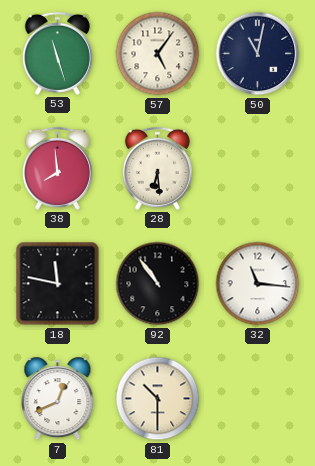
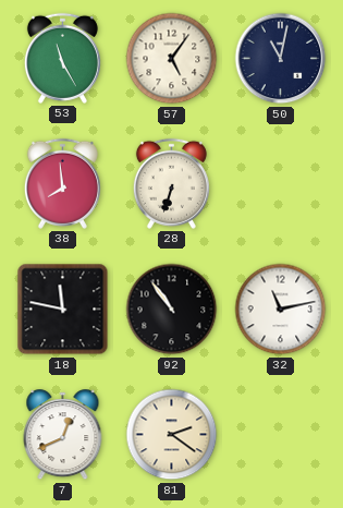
53: 11:27 -> 11:25 (62, 58)
28: 6:29 -> 6:33 (171, 183)
32: 11:16 -> 11:13 (281, 310)
81: 10:30 -> 2:21 (172, 435)
